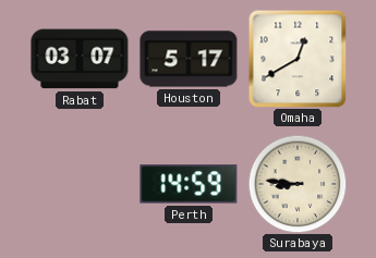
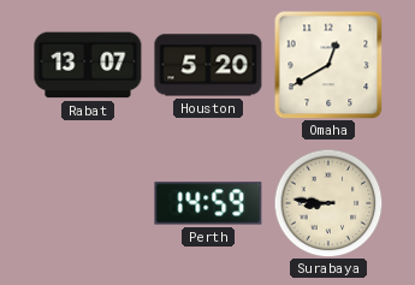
Rabat: 03:07 -> 13:07 (88, 65)
Houston: 5:17 -> 5:20 (208, 65)
